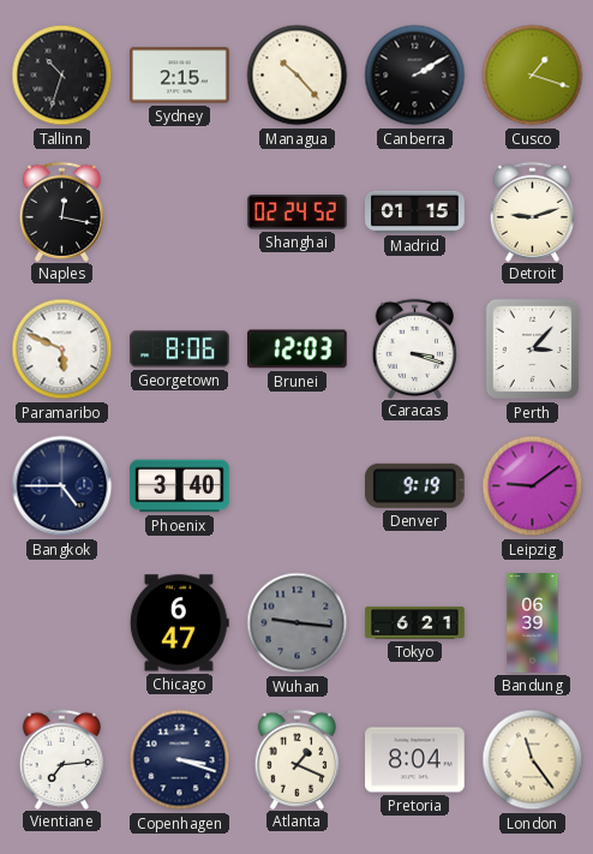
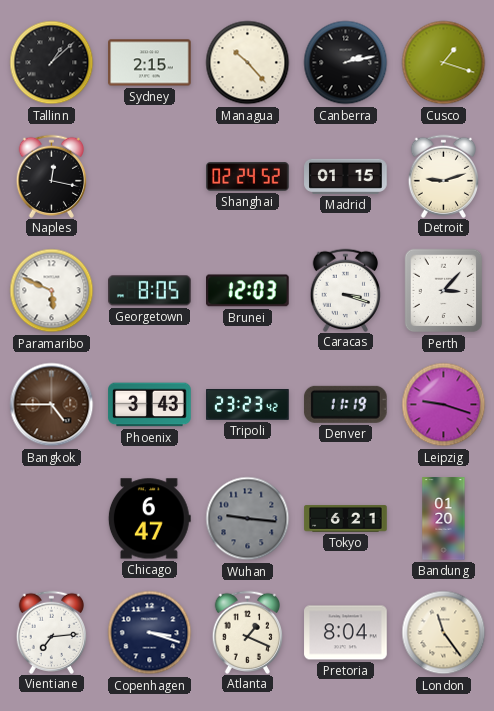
Tallinn: 10:33 -> 1:08 (52, 63)
Canberra: 2:10 -> 2:13 (346, 63)
Georgetown: 8:06 -> 8:05 (150, 291)
Bangkok dial: navy -> brown (52, 405)
Phoenix: 3:40 -> 3:43 (150, 405)
Tripoli: none -> 23:23 (248, 405)
Denver: 9:19 -> 11:19 (345, 404)
Leipzig: 9:09 -> 9:18 (444, 405)
Bandung: 06:39 -> 01:20 (444, 519)
